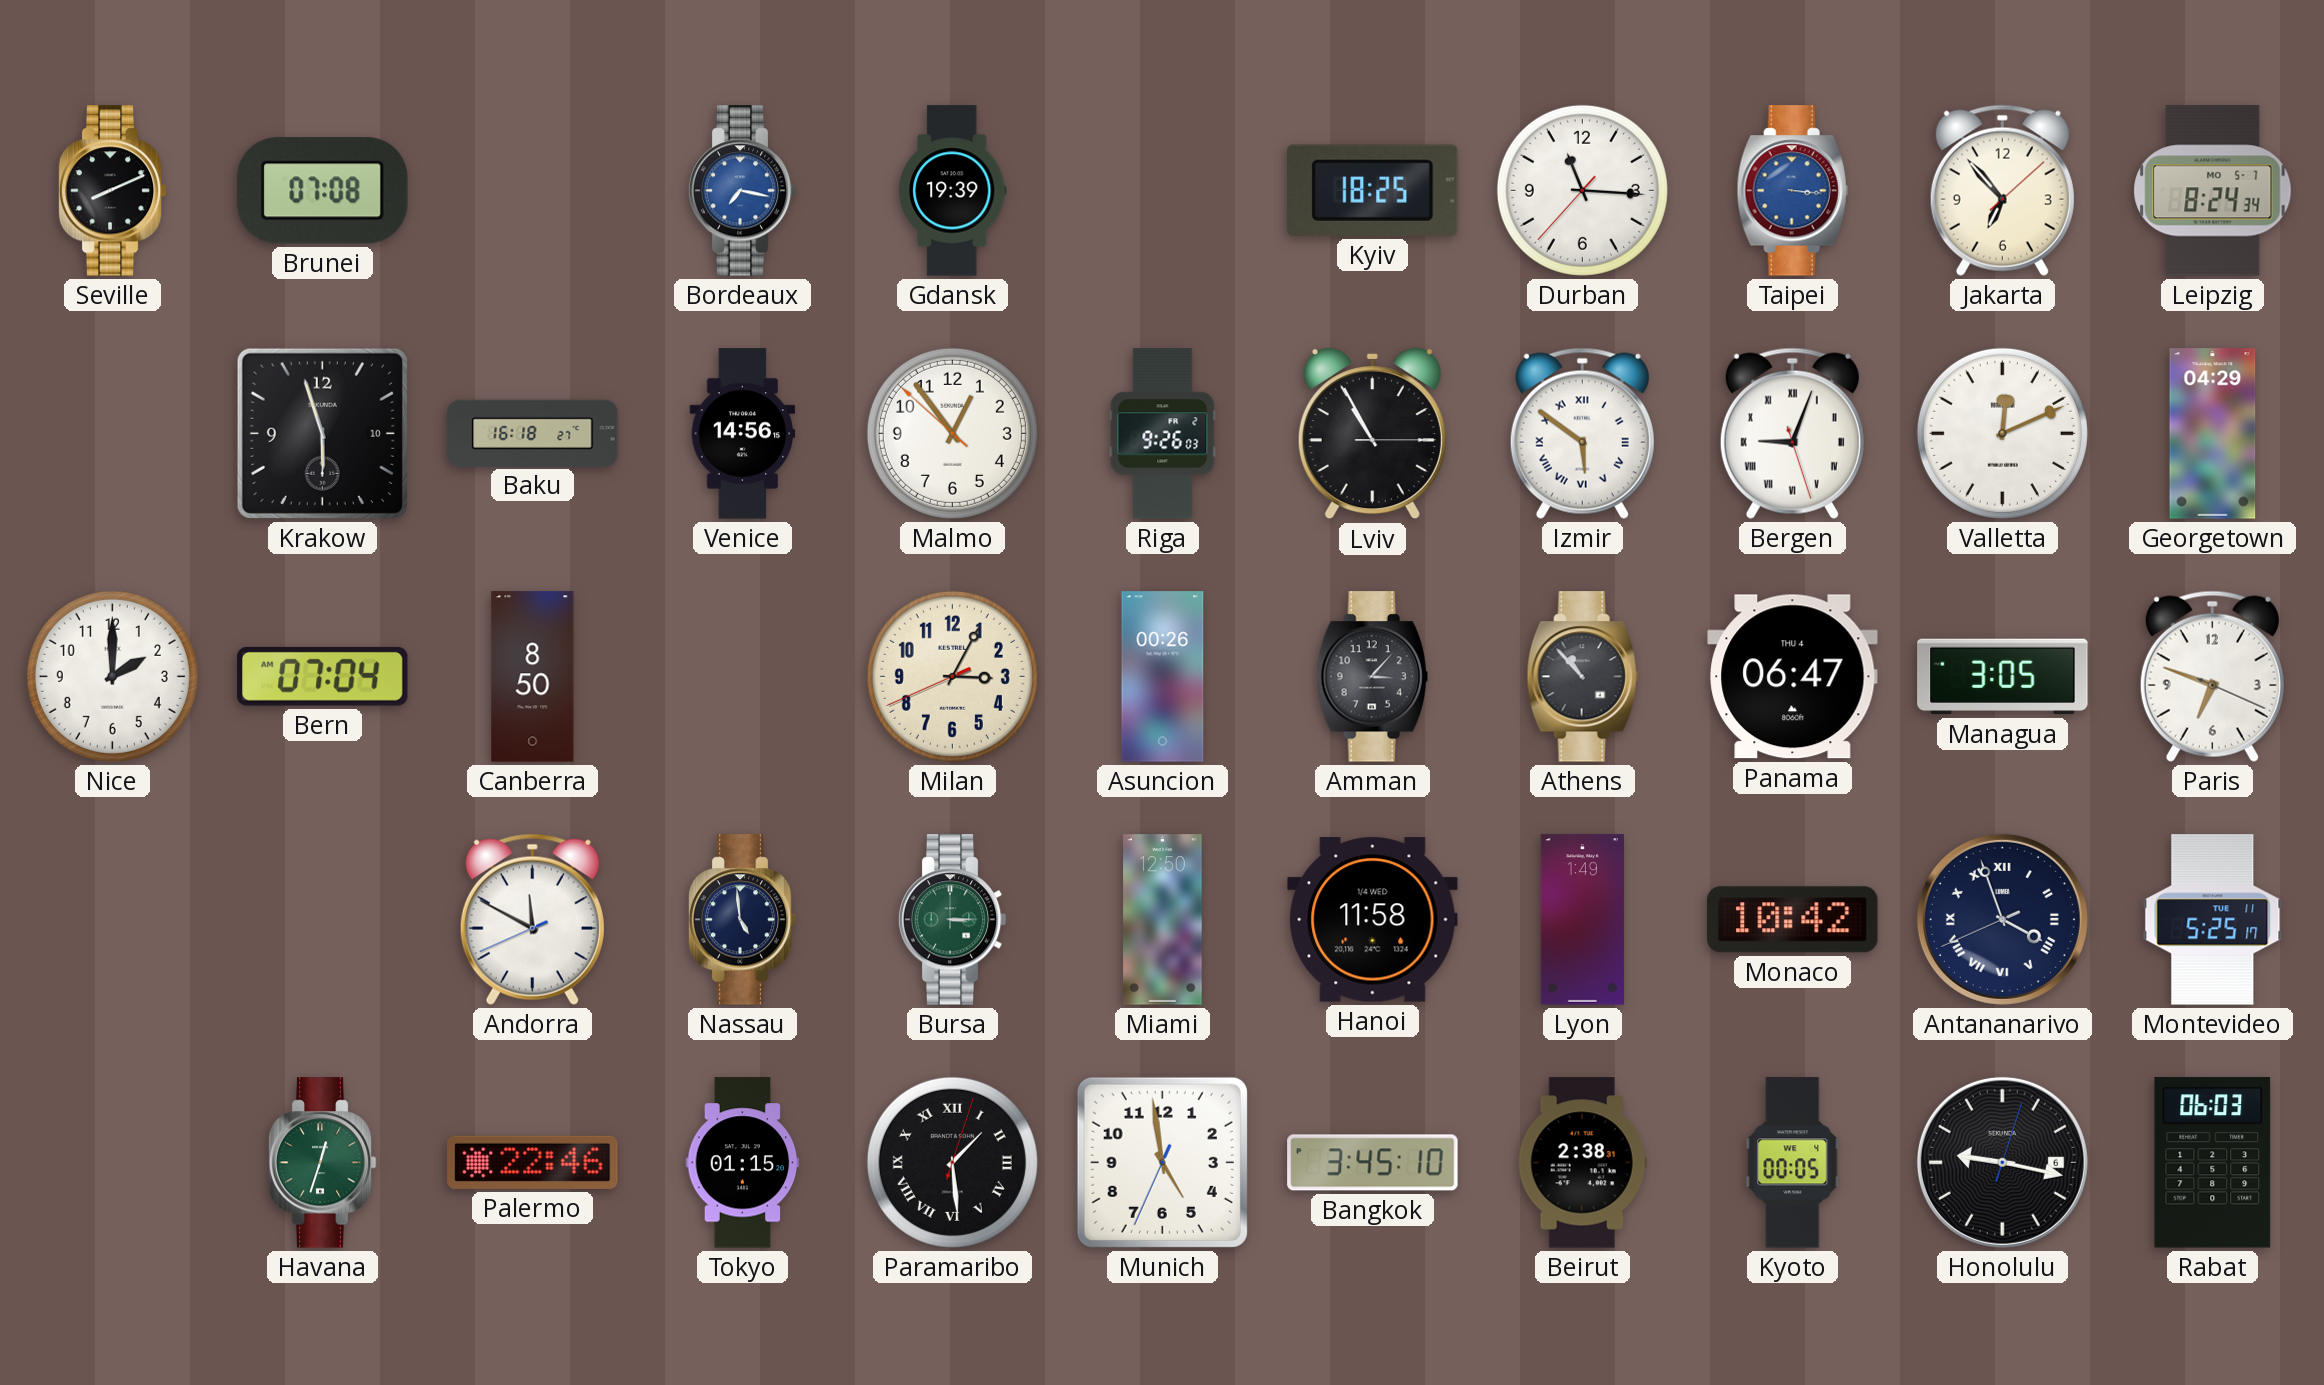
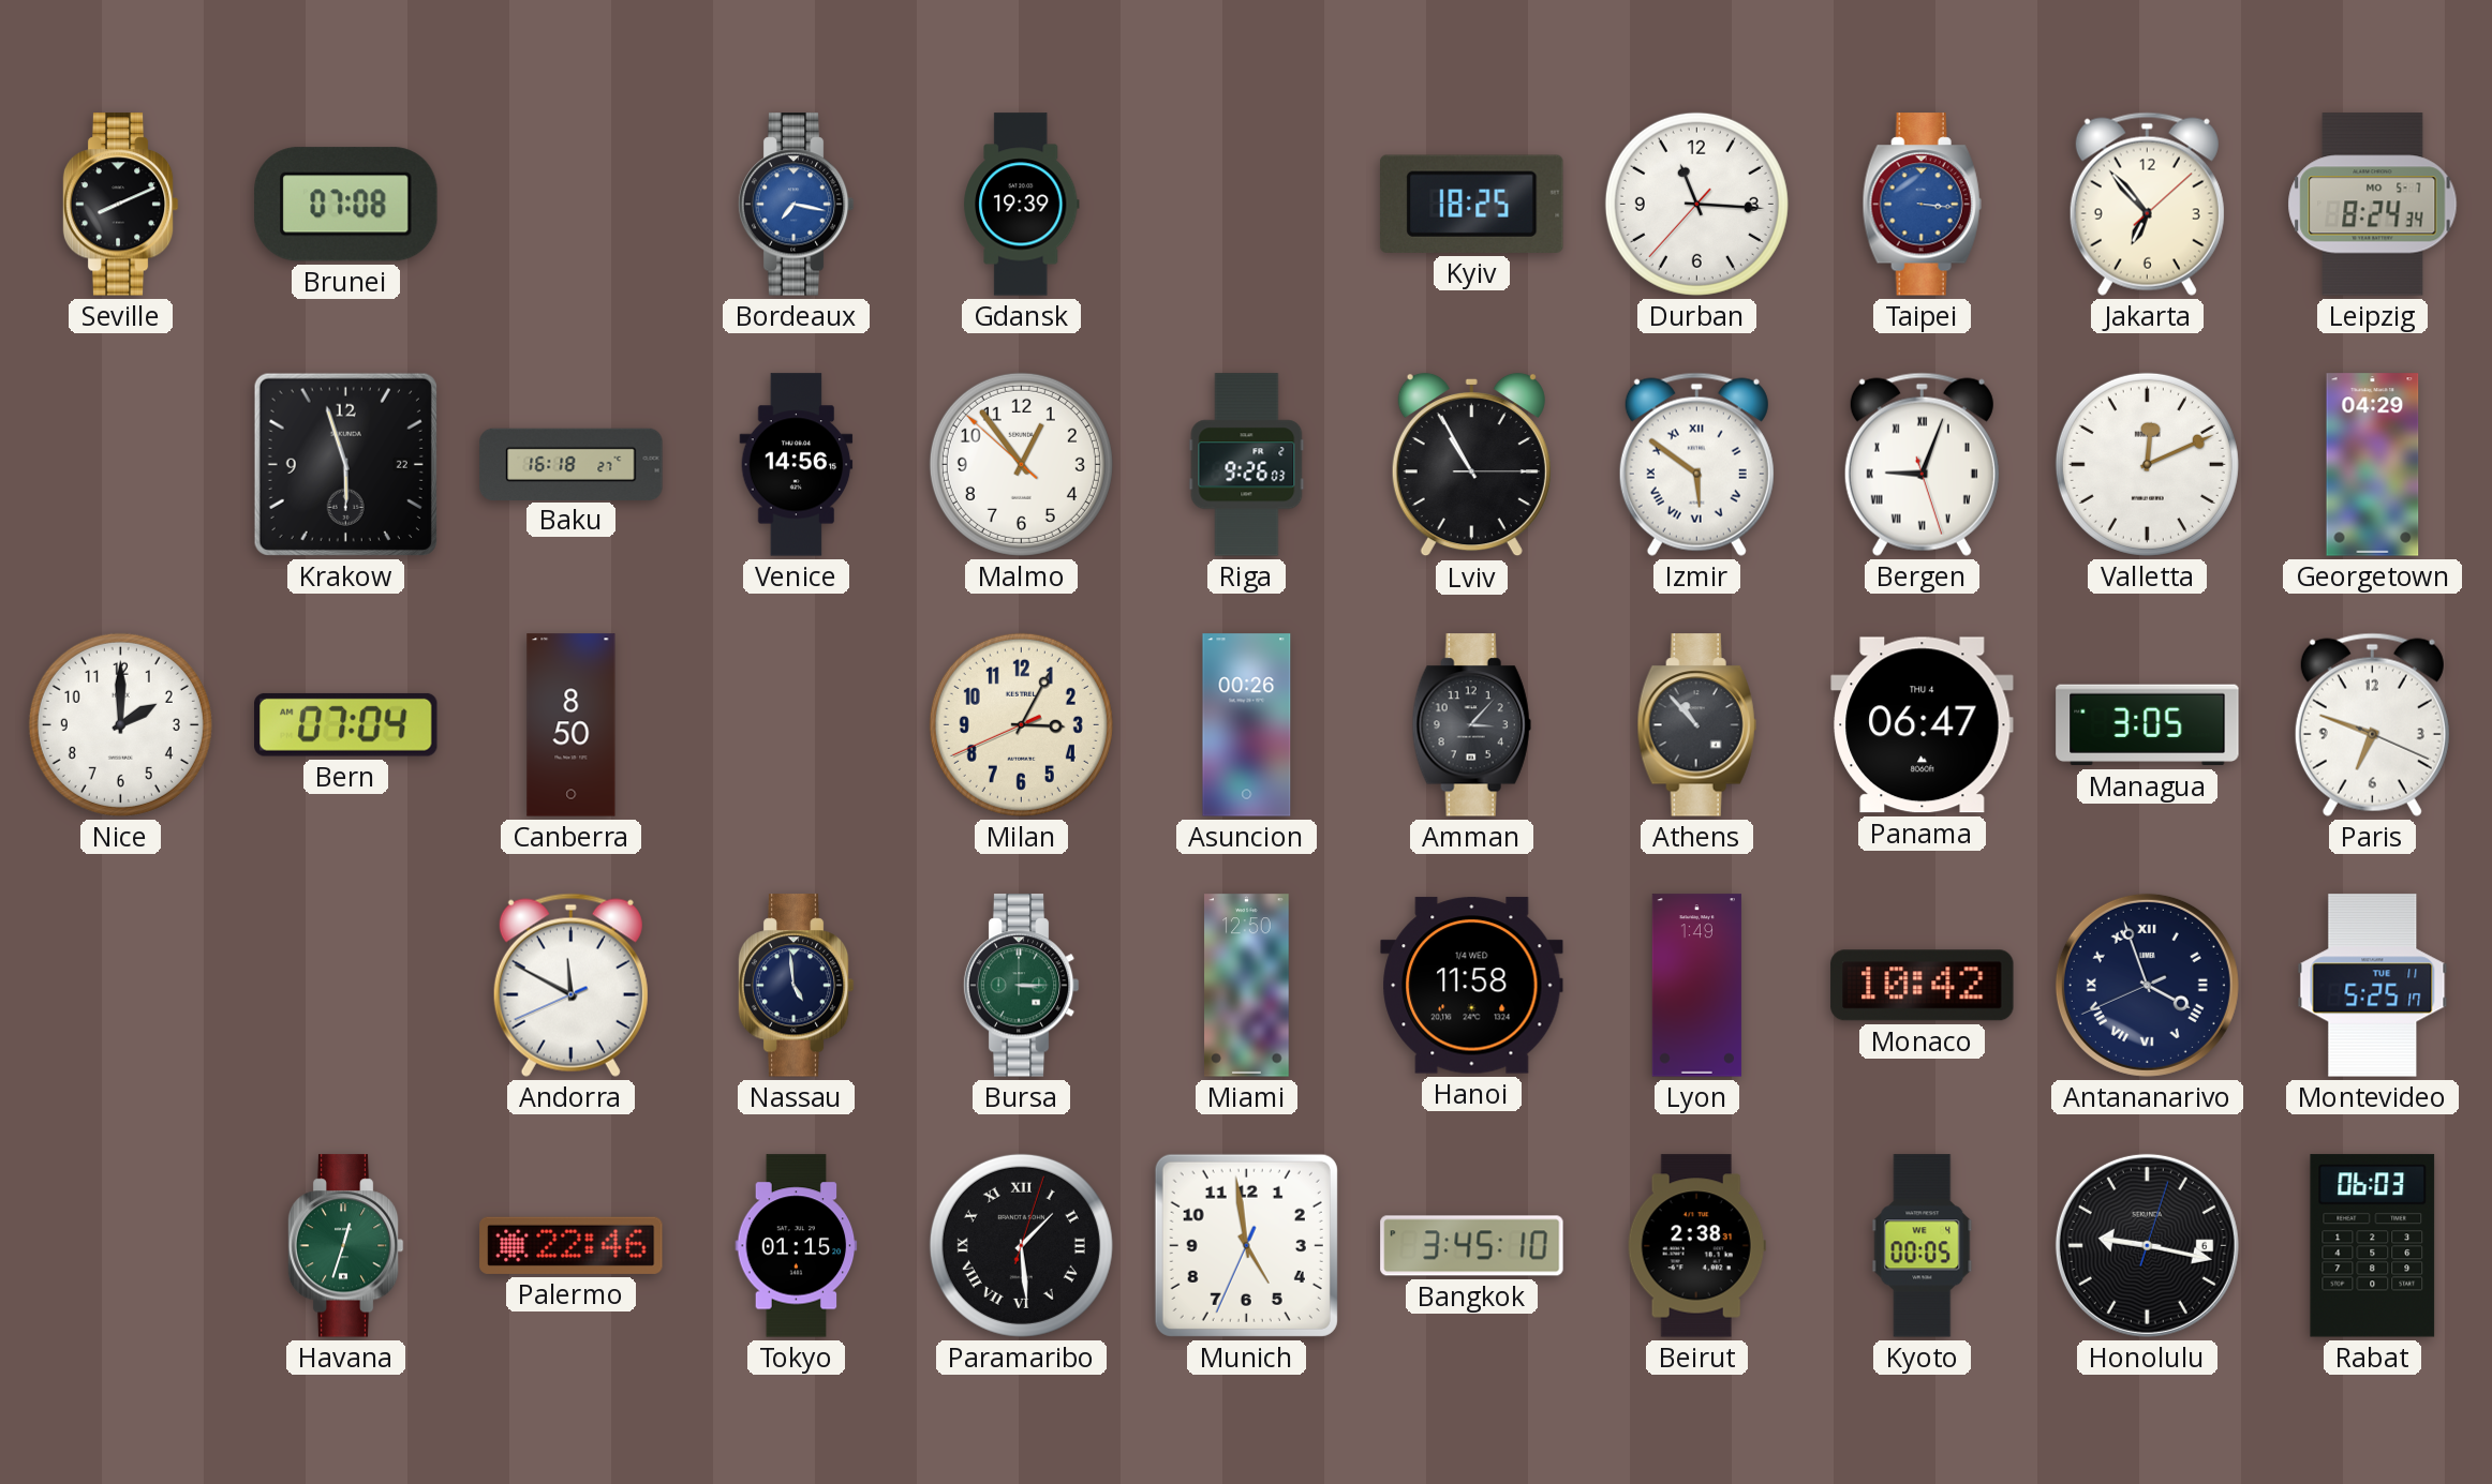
Krakow date: 10 -> 22 (345, 464)
